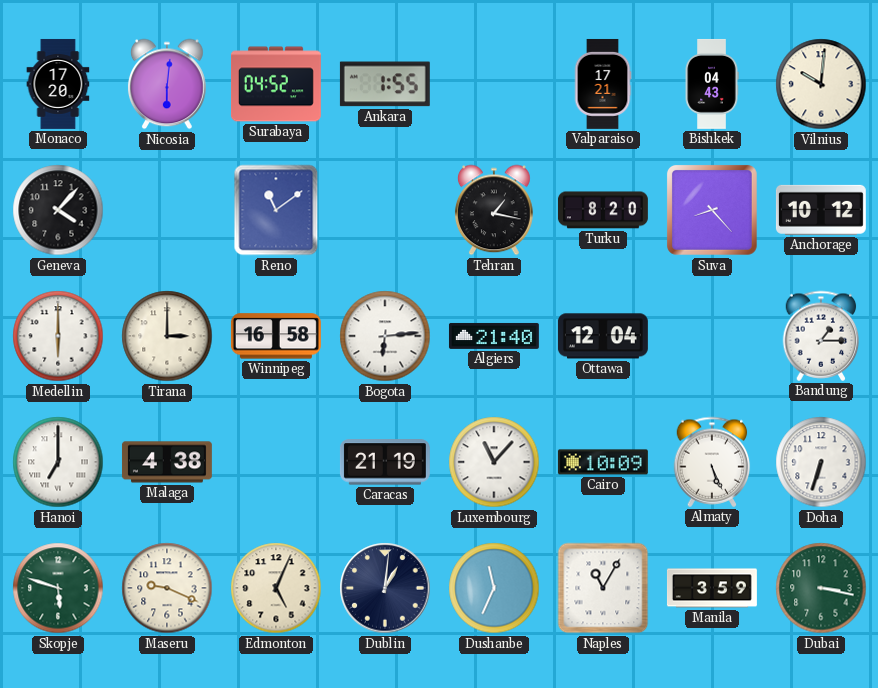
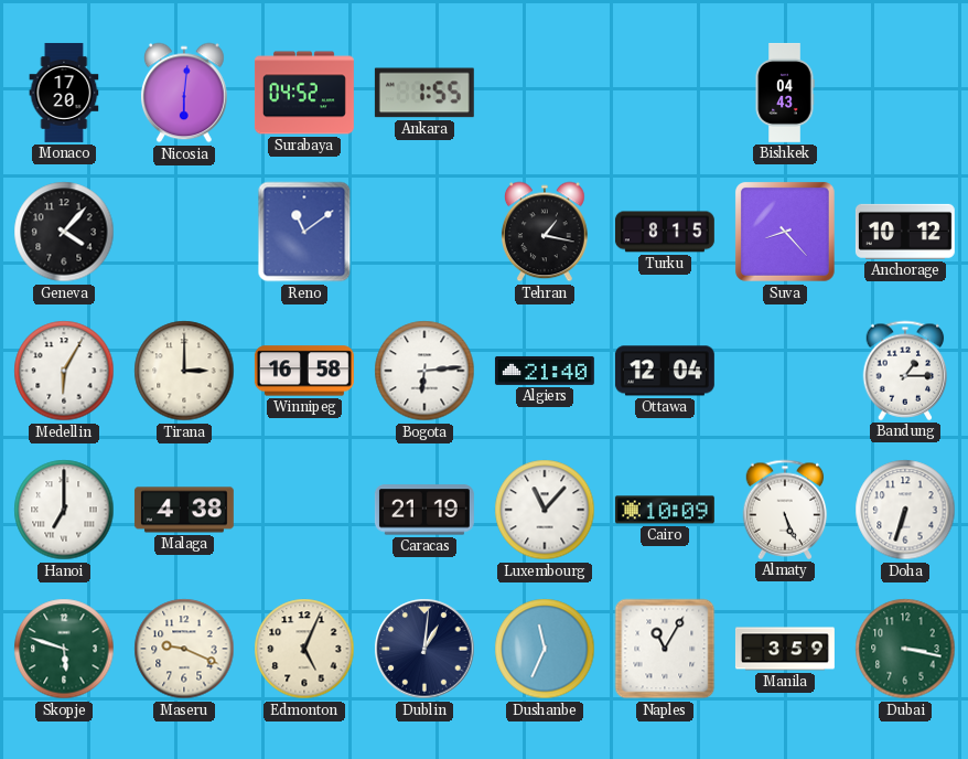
Valparaiso: 17:21 -> none (603, 84)
Vilnius: 10:01 -> none (821, 84)
Turku: 8:20 -> 8:15 (665, 232)
Medellin: 6:00 -> 6:05 (64, 371)
